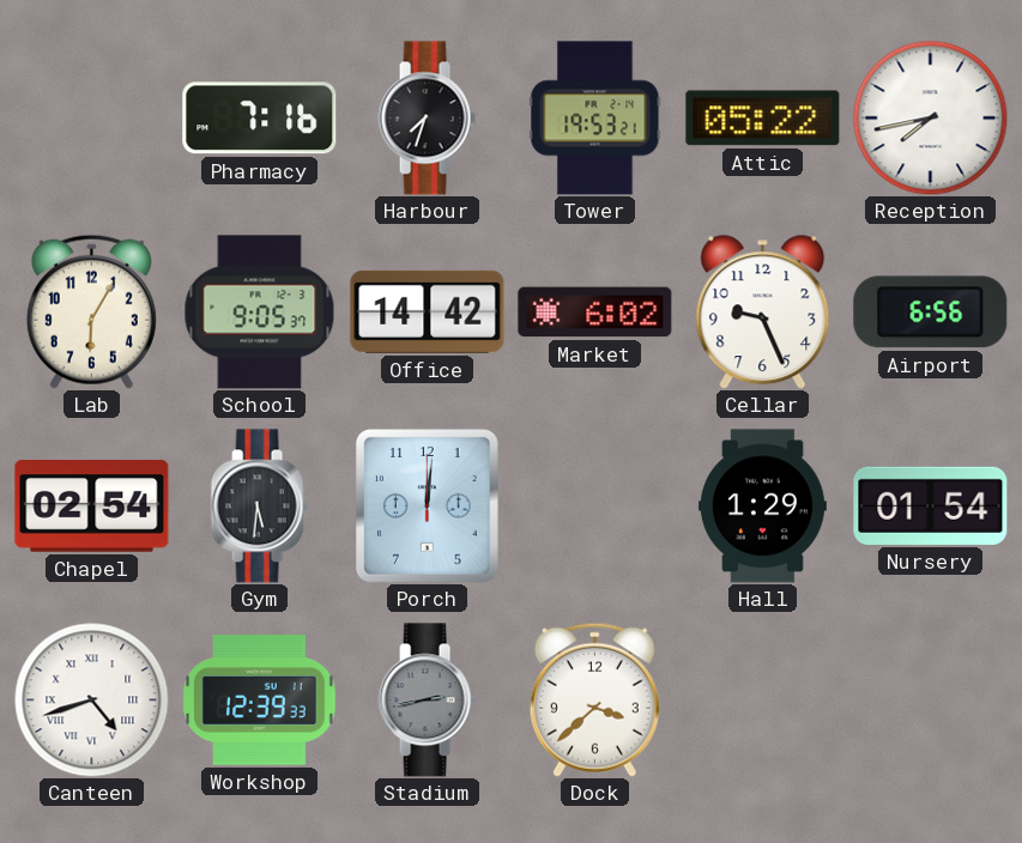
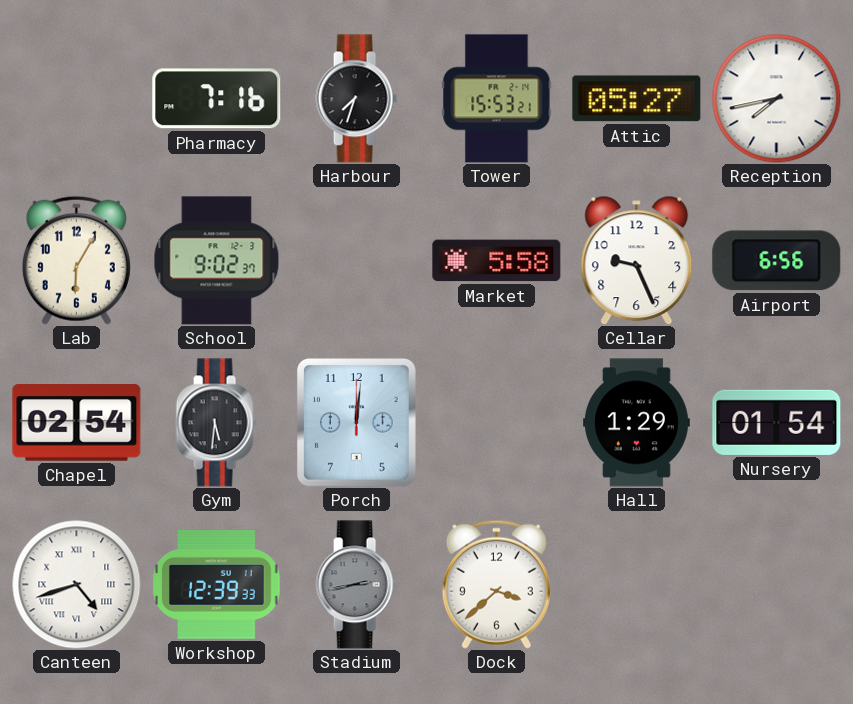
Tower: 19:53 -> 15:53 (497, 99)
Attic: 05:22 -> 05:27 (637, 99)
School: 9:05 -> 9:02 (217, 261)
Office: 14:42 -> none (428, 311)
Market: 6:02 -> 5:58 (497, 261)
